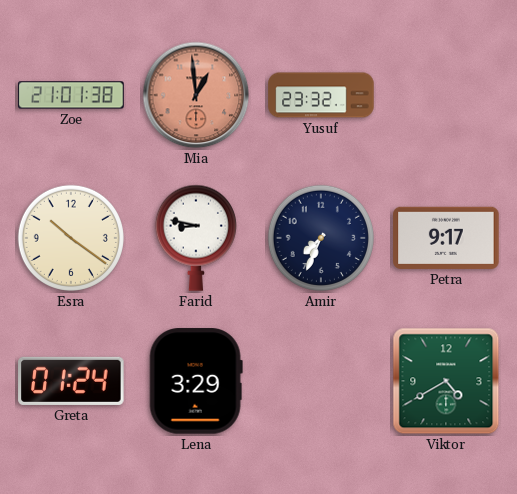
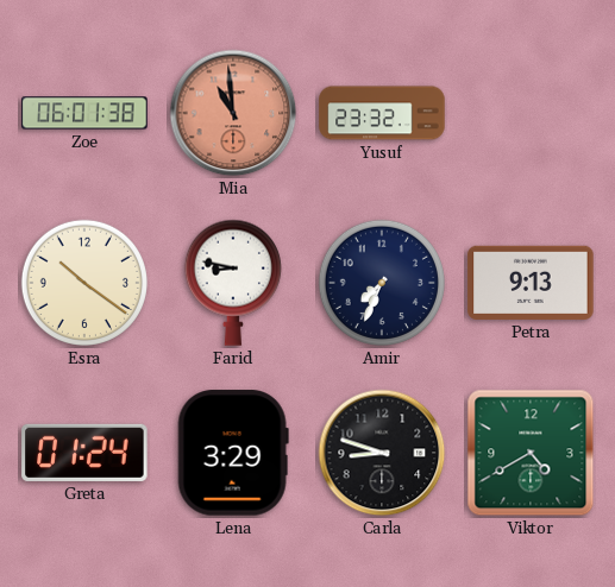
Zoe: 21:01 -> 06:01 (84, 113)
Mia: 12:59 -> 10:59 (233, 113)
Petra: 9:17 -> 9:13 (531, 283)
Carla: none -> 8:48 (382, 453)
